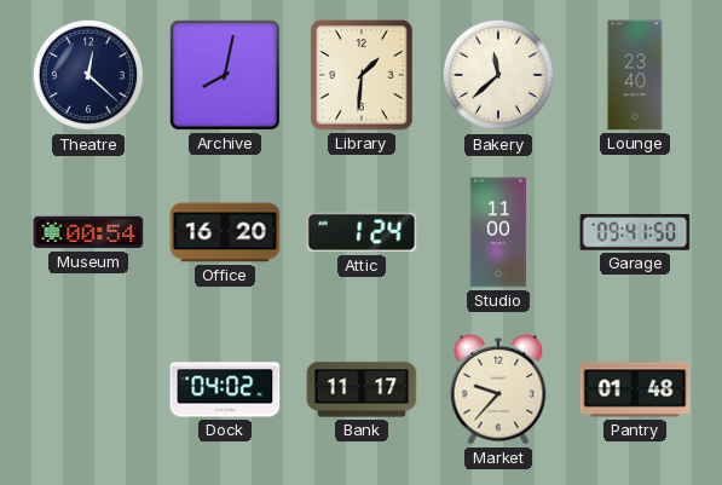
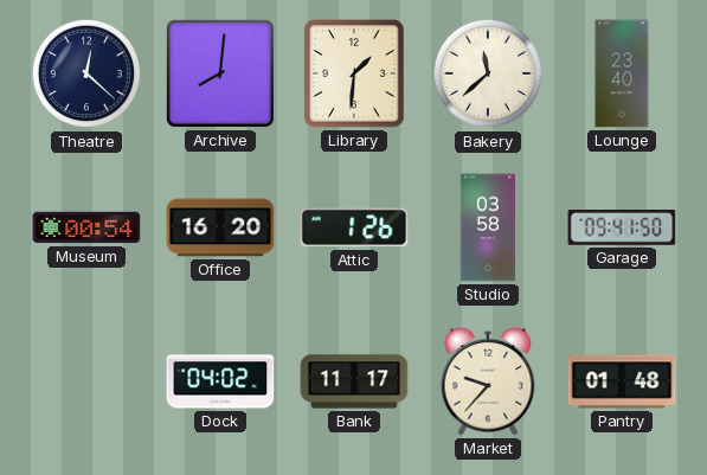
Archive: 8:02 -> 8:01 (220, 73)
Attic: 1:24 -> 1:26 (354, 227)
Studio: 11:00 -> 03:58 (488, 227)
